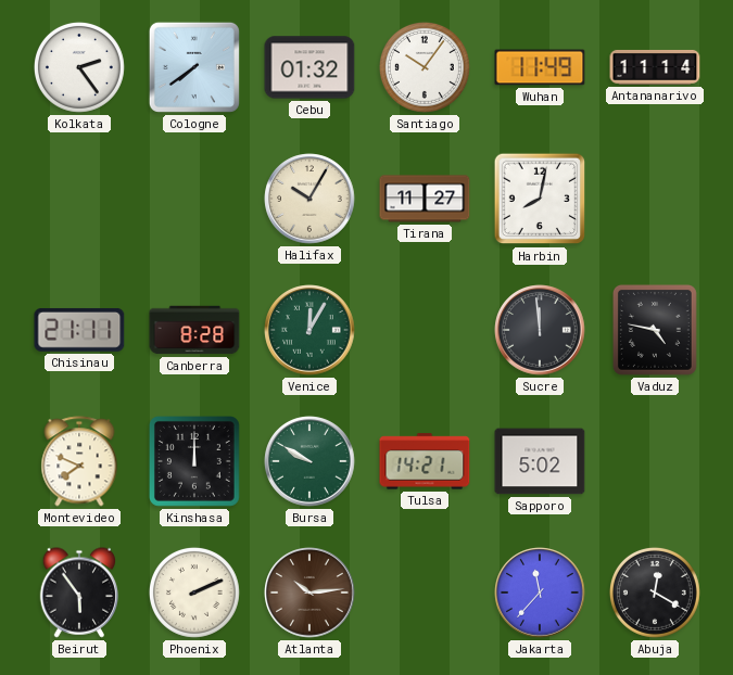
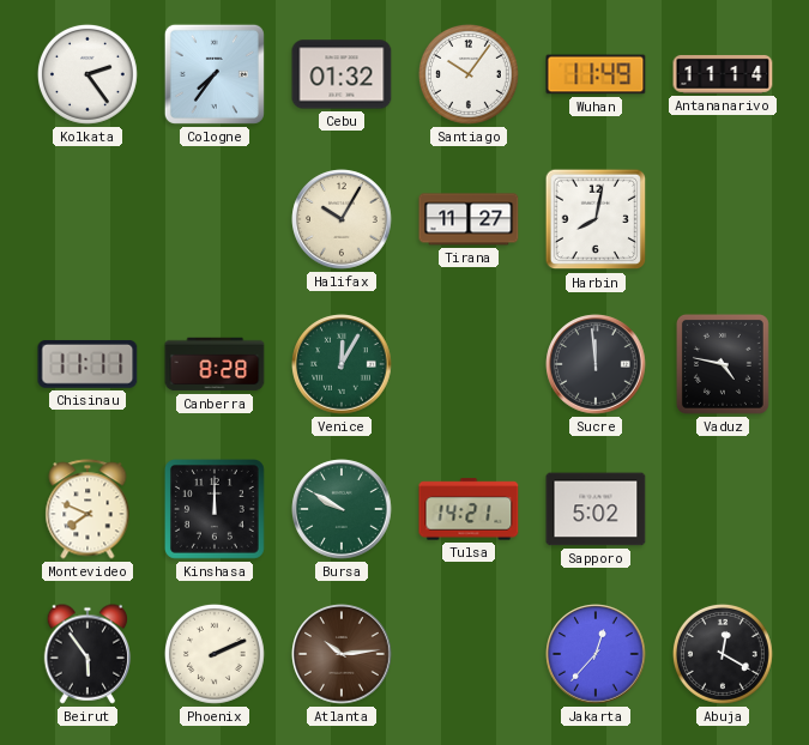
Cologne: 7:39 -> 7:36 (215, 74)
Chisinau: 21:11 -> 11:11 (87, 364)
Jakarta: 11:37 -> 12:37 (596, 654)
